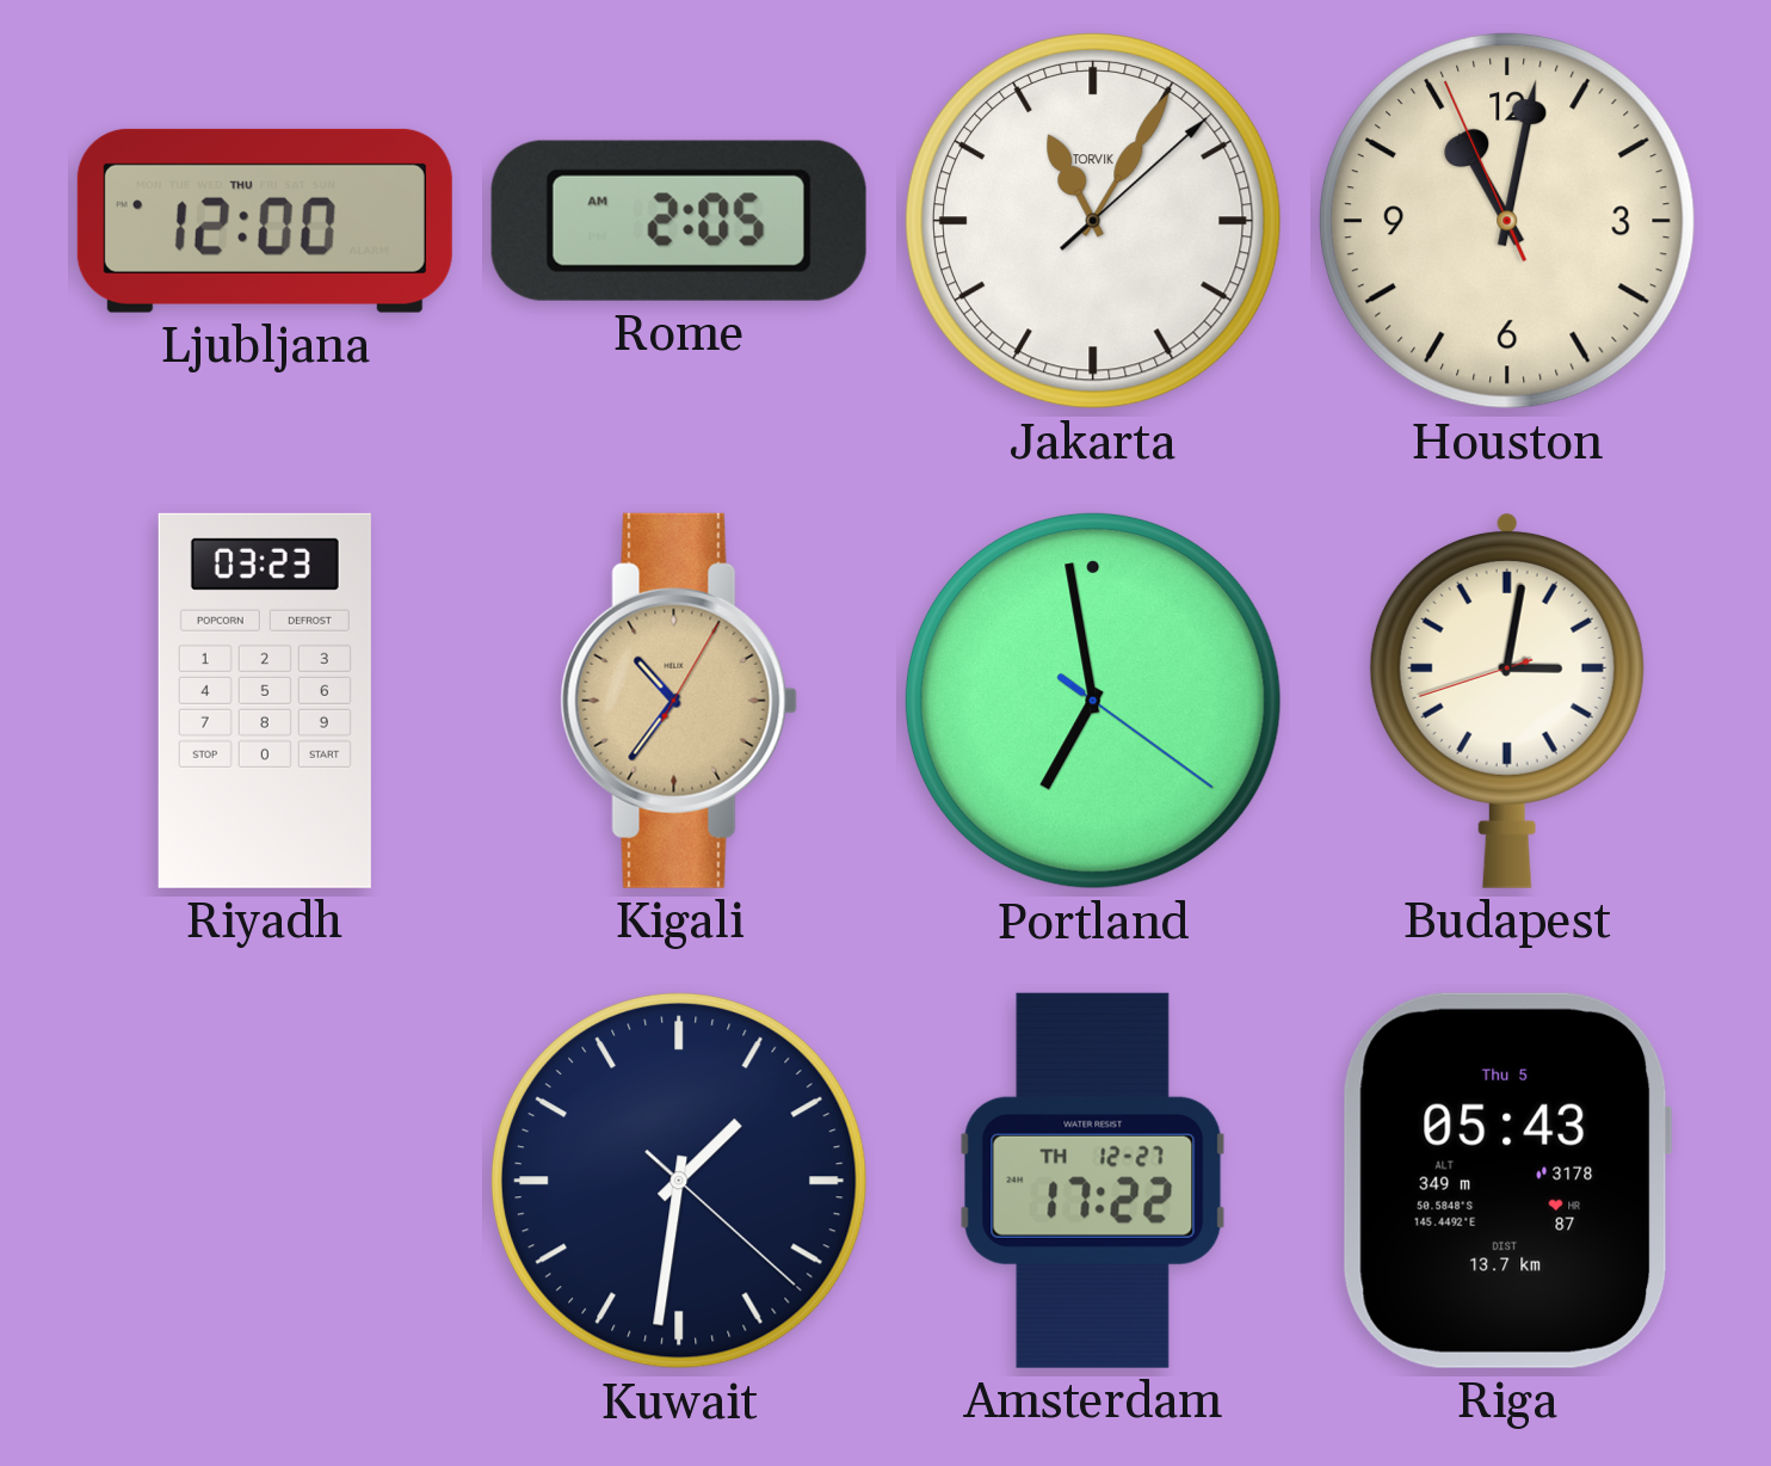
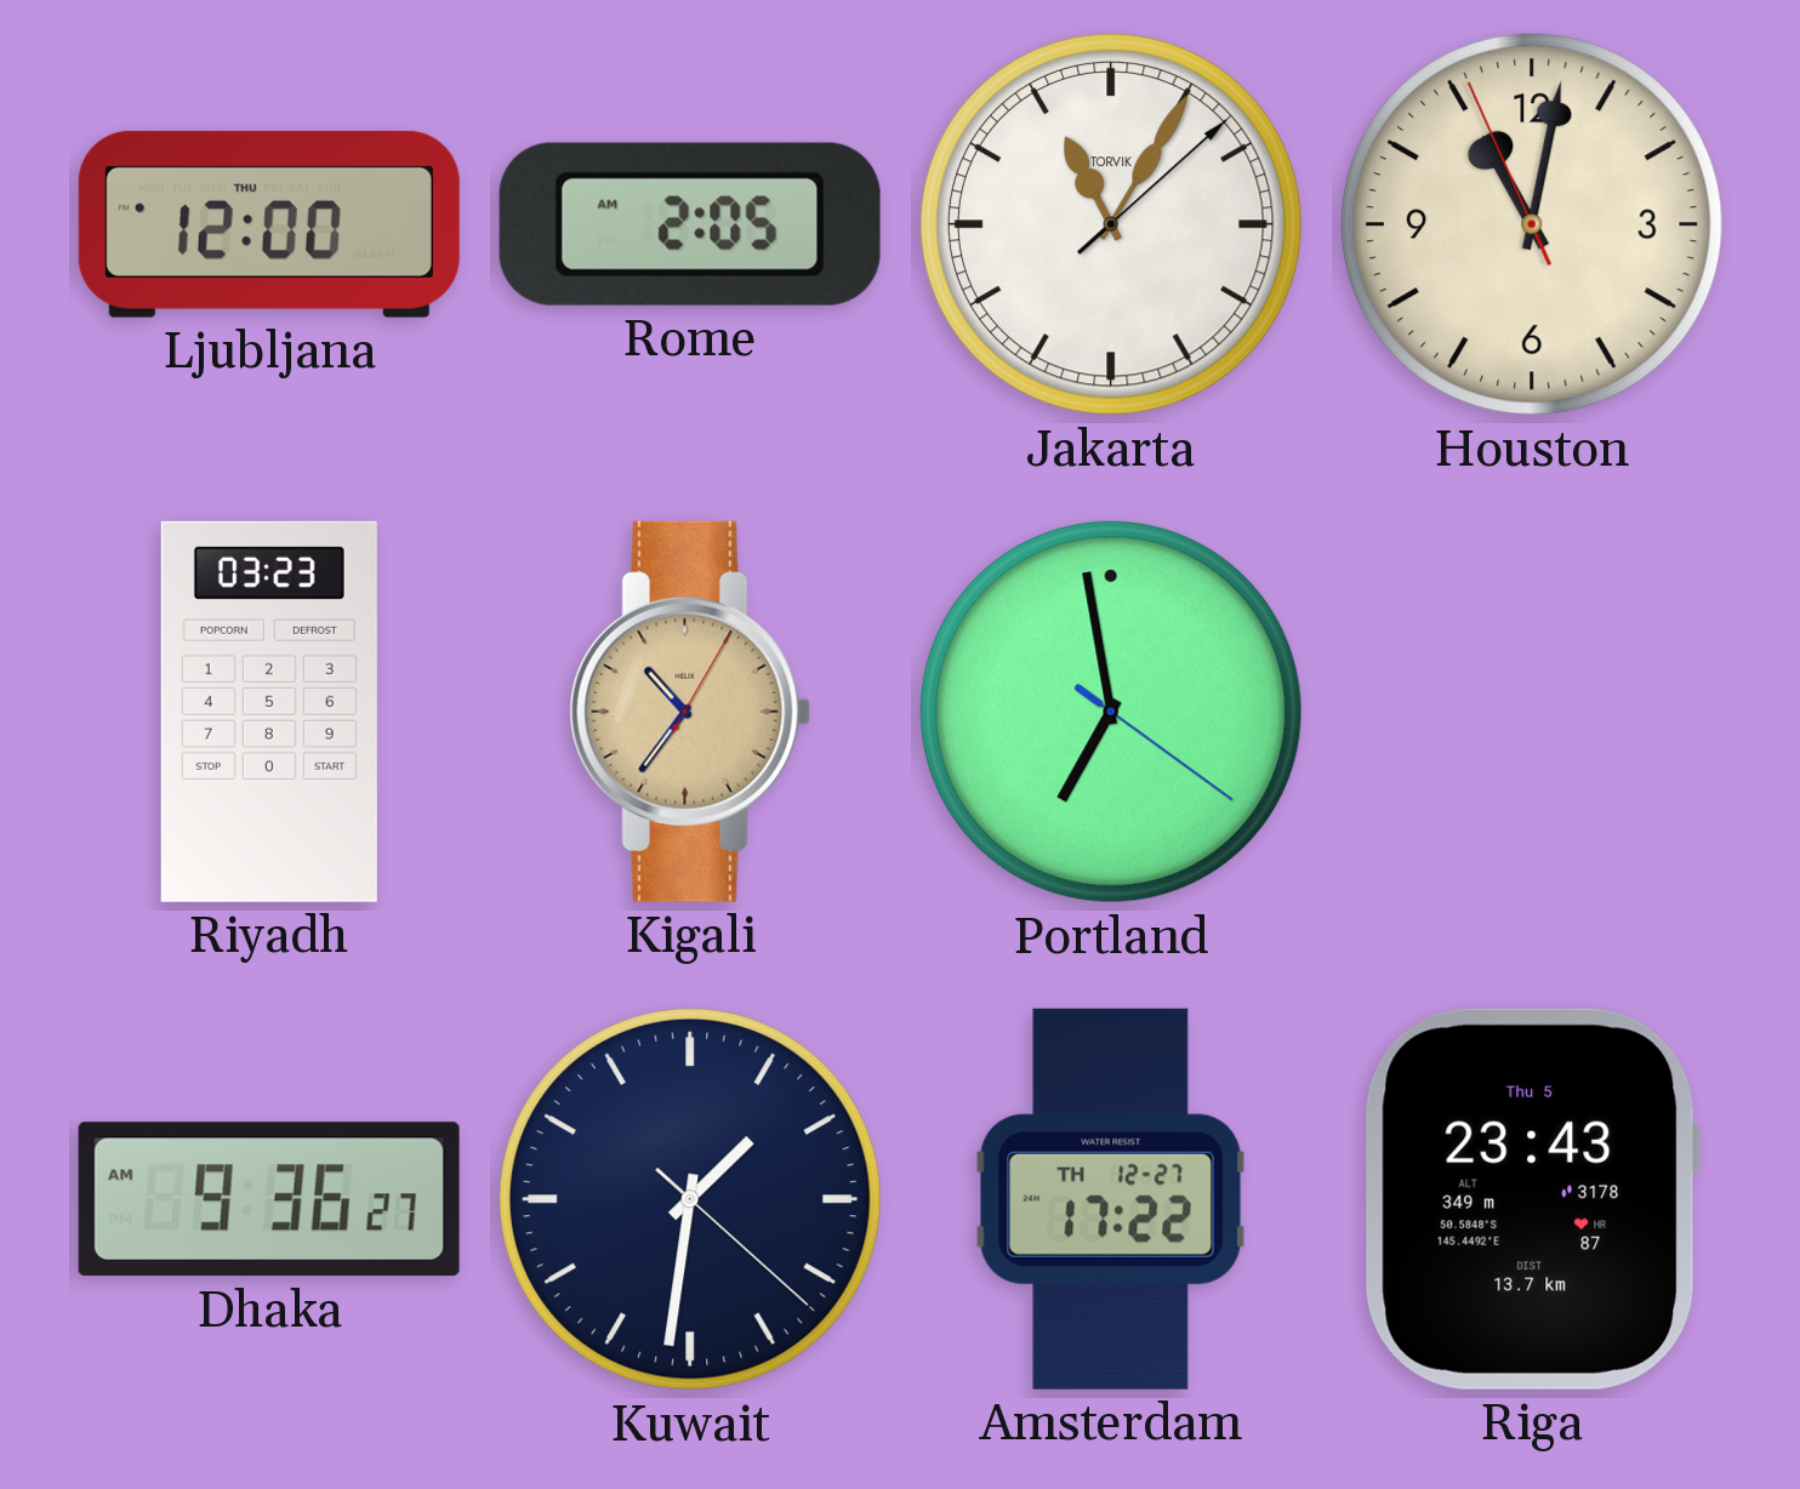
Budapest: 3:01 -> none (1507, 701)
Dhaka: none -> 9:36 (269, 1199)
Riga: 05:43 -> 23:43 (1532, 1199)
